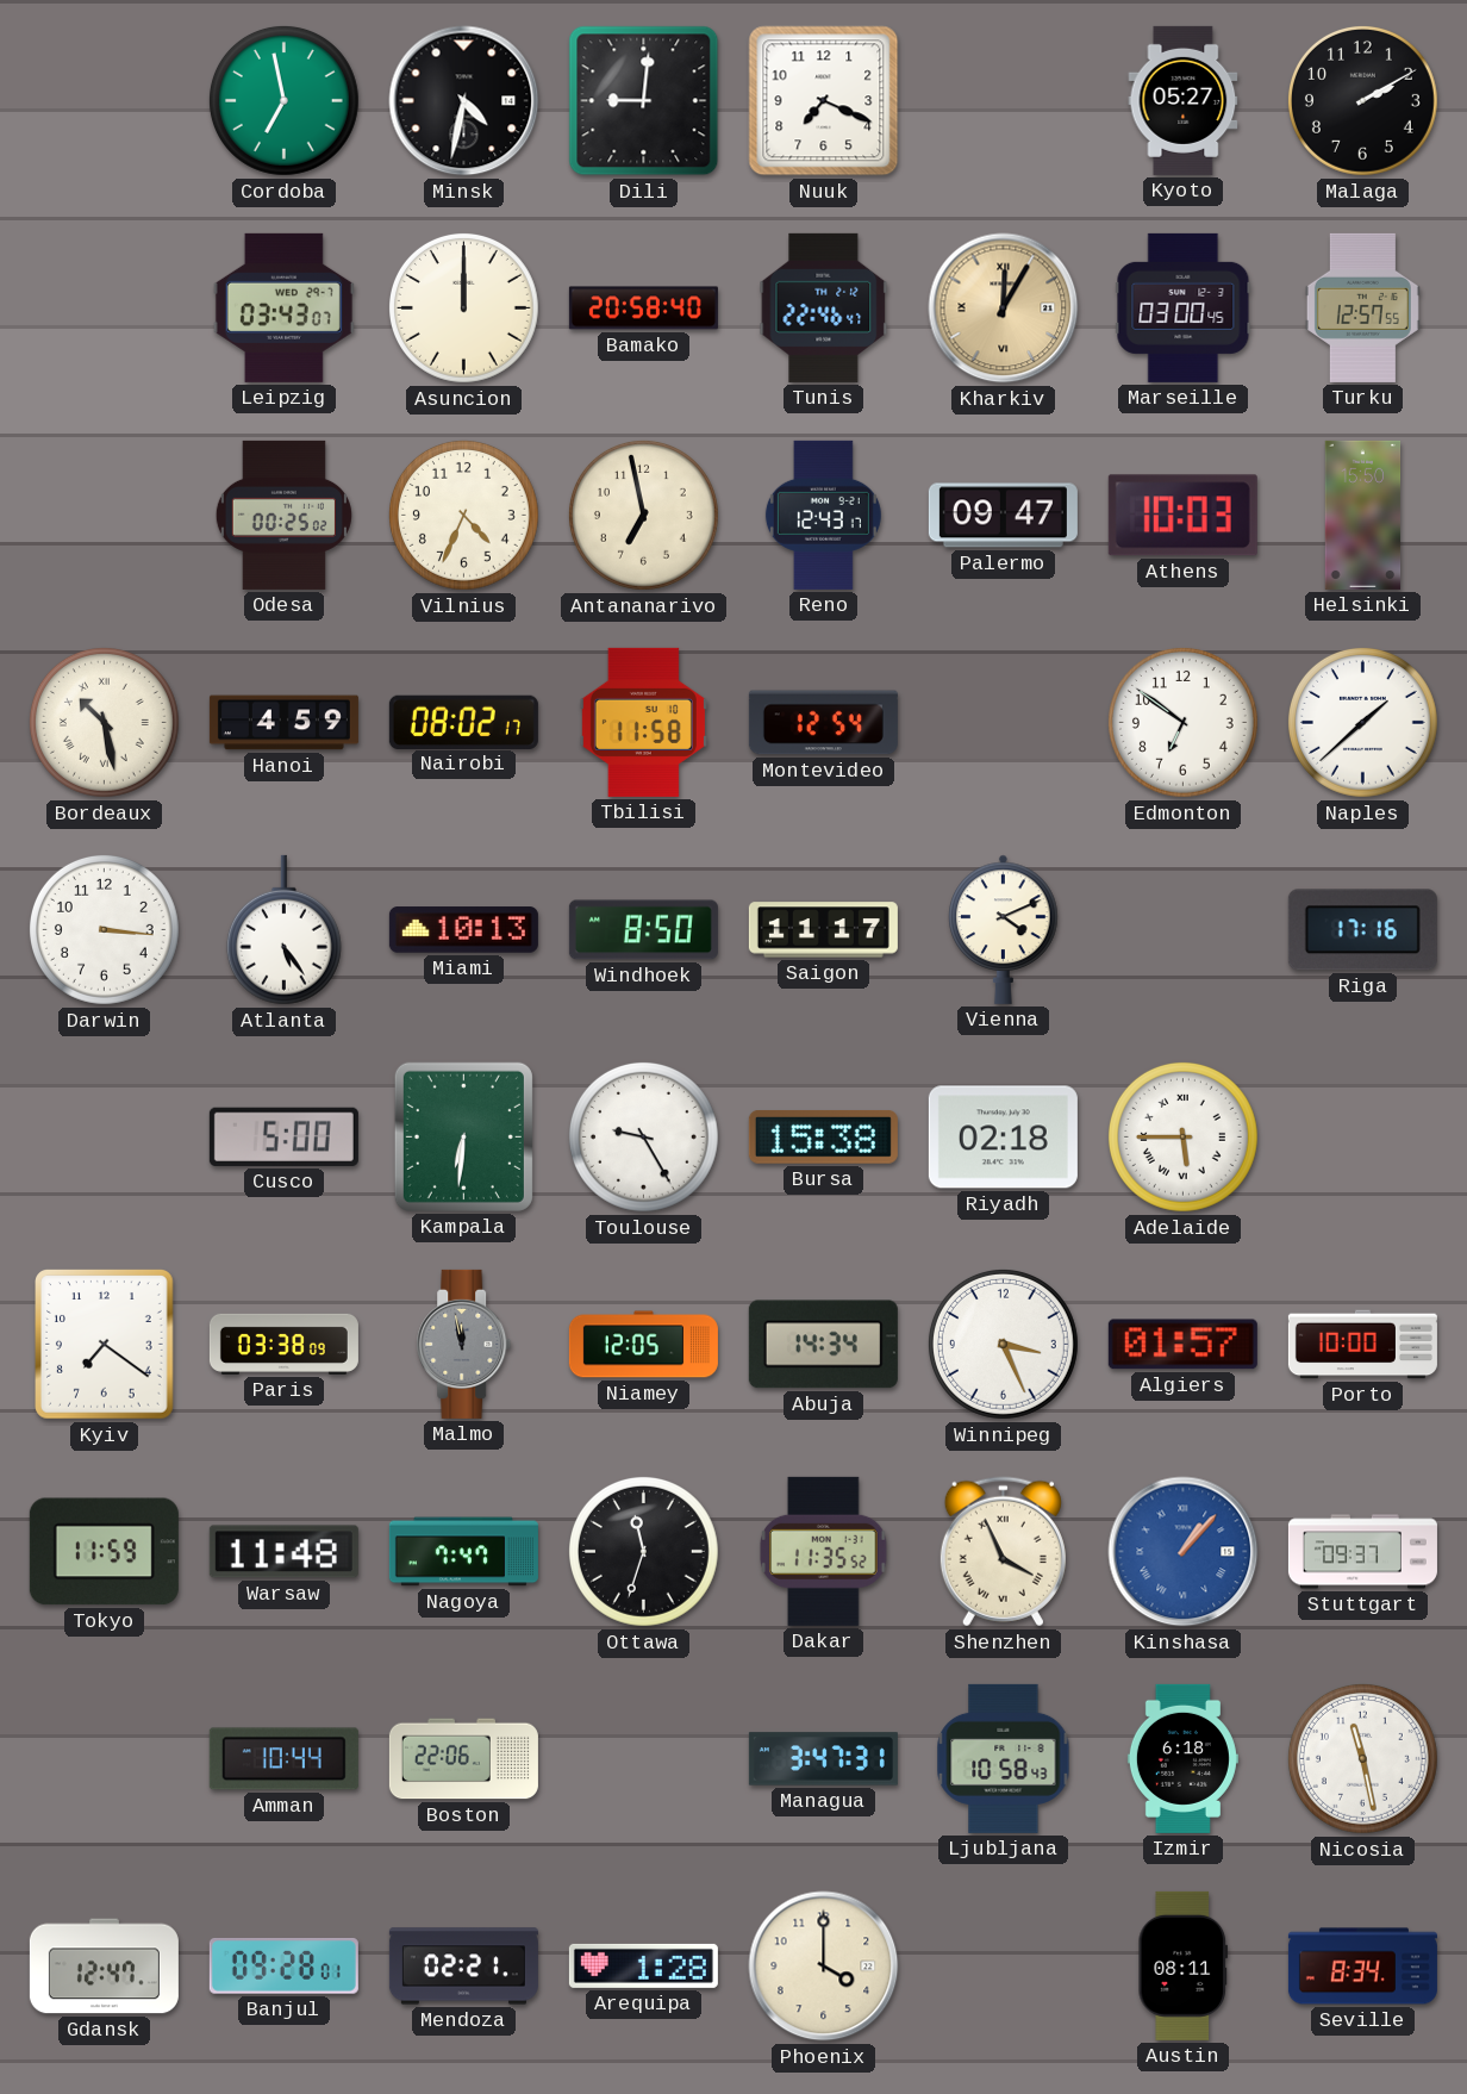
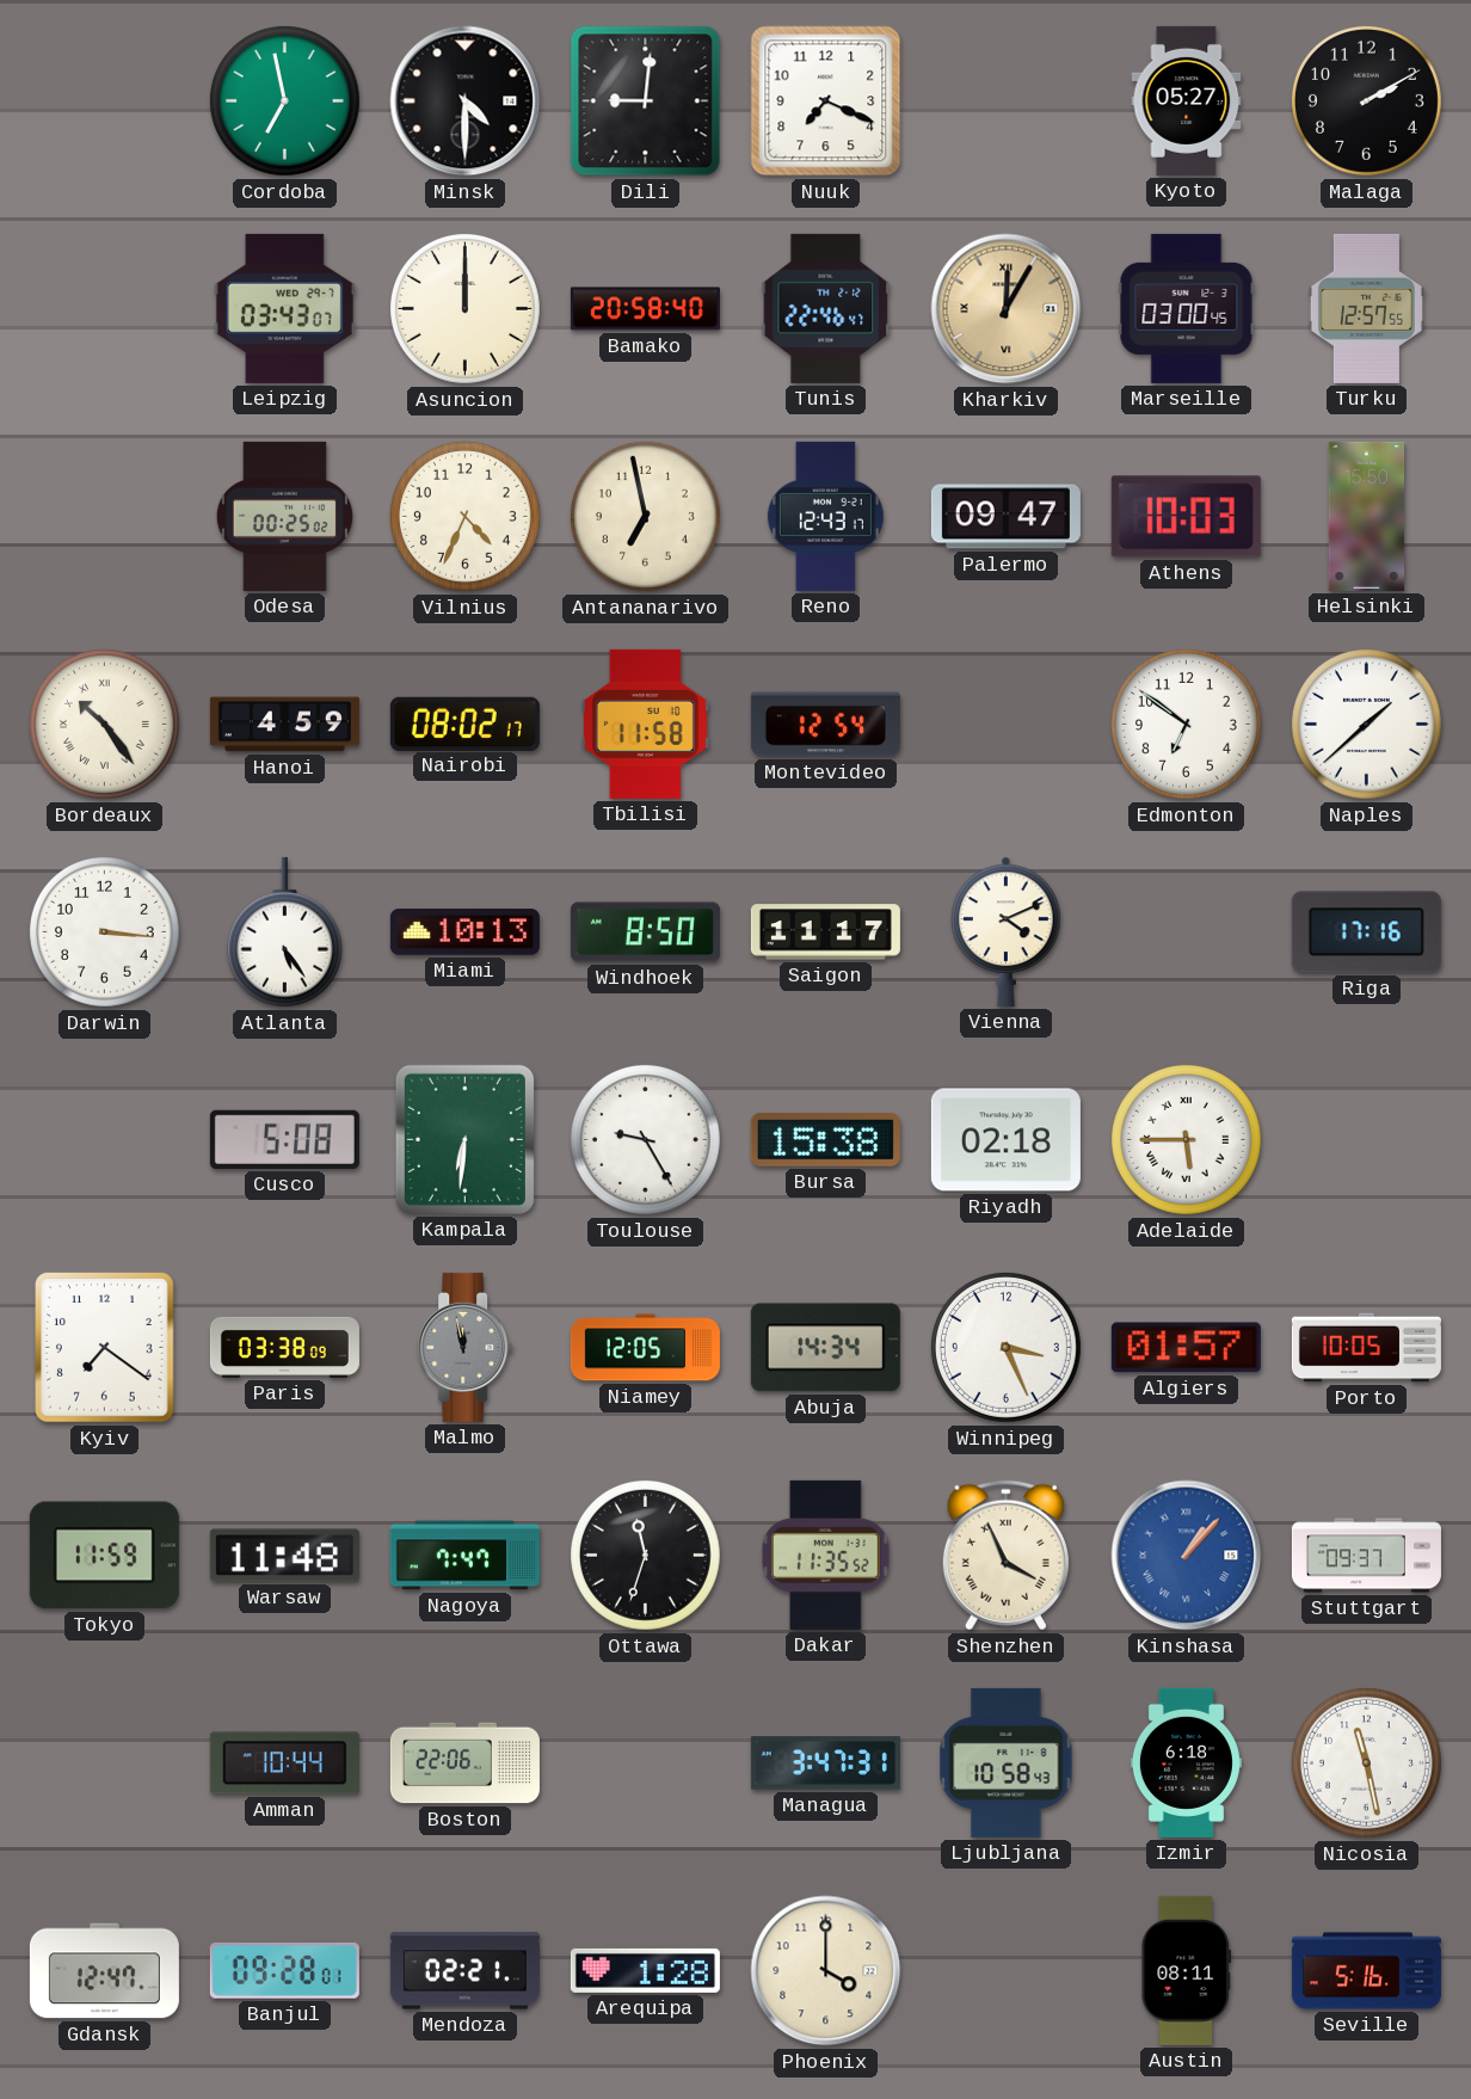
Minsk: 4:32 -> 4:30 (466, 101)
Bordeaux: 10:28 -> 10:24 (104, 724)
Cusco: 5:00 -> 5:08 (284, 1139)
Porto: 10:00 -> 10:05 (1366, 1348)
Seville: 8:34 -> 5:16 (1366, 1971)
